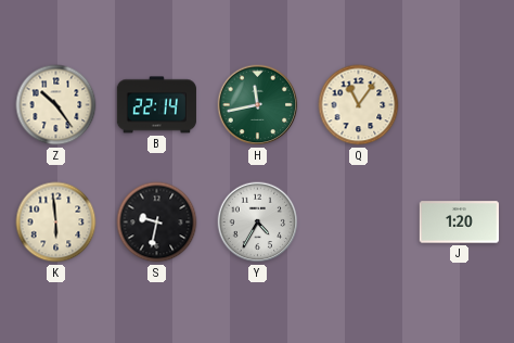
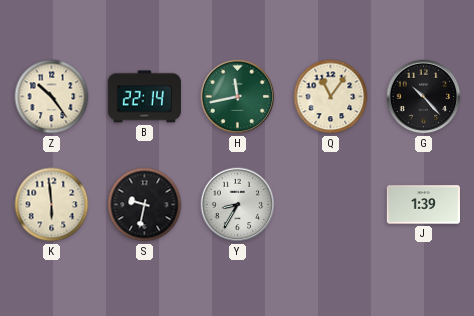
G: none -> 10:23 (424, 97)
Y: 4:35 -> 8:35 (238, 205)
J: 1:20 -> 1:39 (423, 205)
